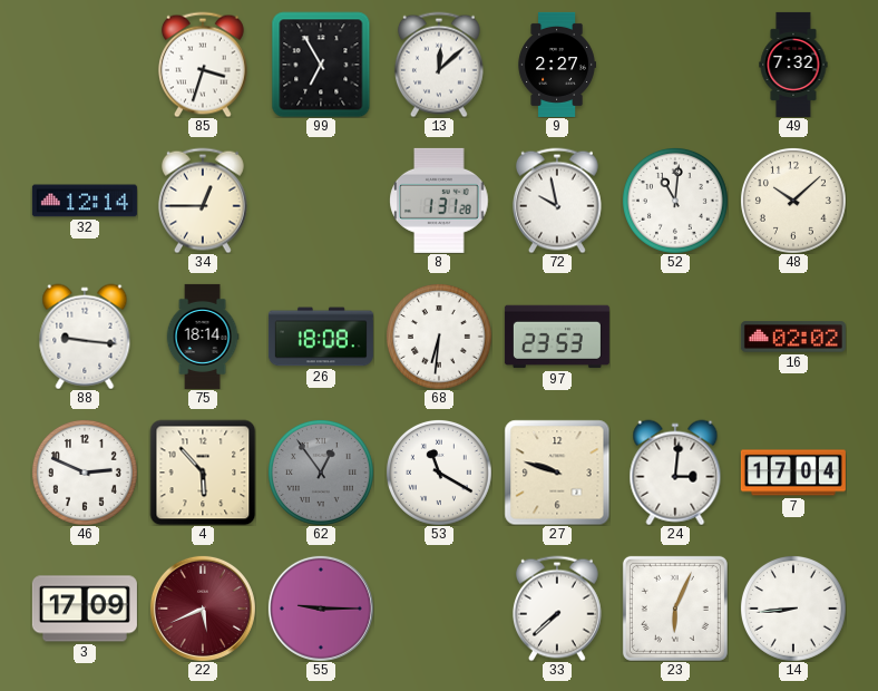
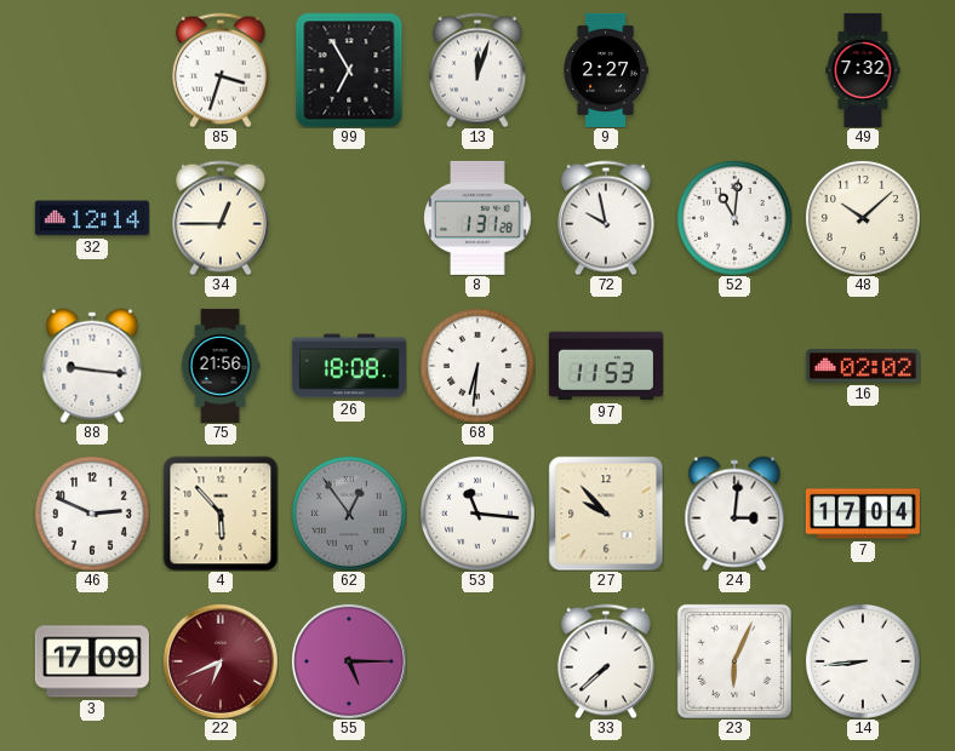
13: 12:08 -> 12:03 (477, 70)
75: 18:14 -> 21:56 (221, 366)
97: 23:53 -> 11:53 (606, 366)
53: 11:20 -> 11:16 (477, 514)
27: 9:48 -> 9:53 (606, 514)
22: 5:41 -> 6:41 (221, 661)
55: 9:15 -> 5:15 (349, 661)
